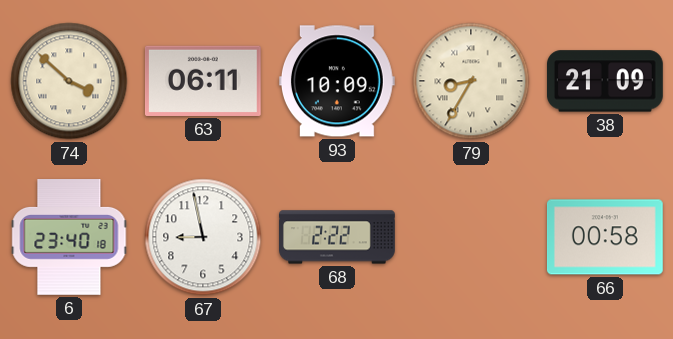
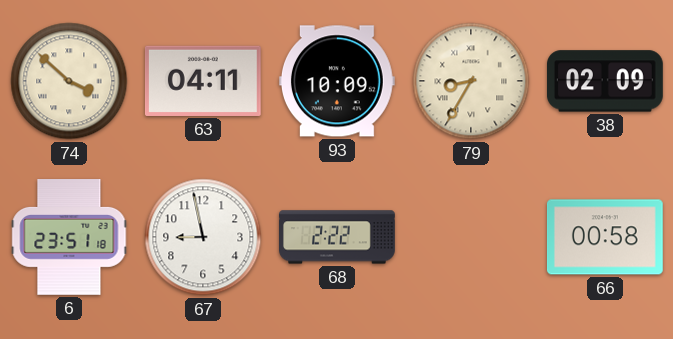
63: 06:11 -> 04:11 (203, 81)
38: 21:09 -> 02:09 (606, 81)
6: 23:40 -> 23:51 (69, 238)
